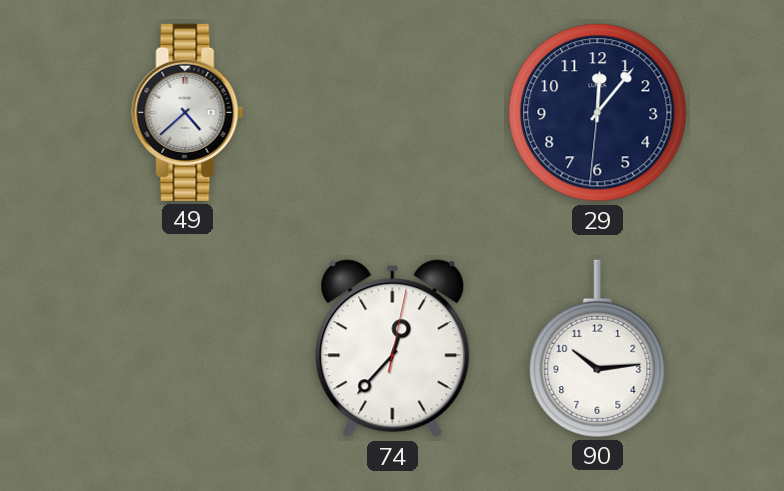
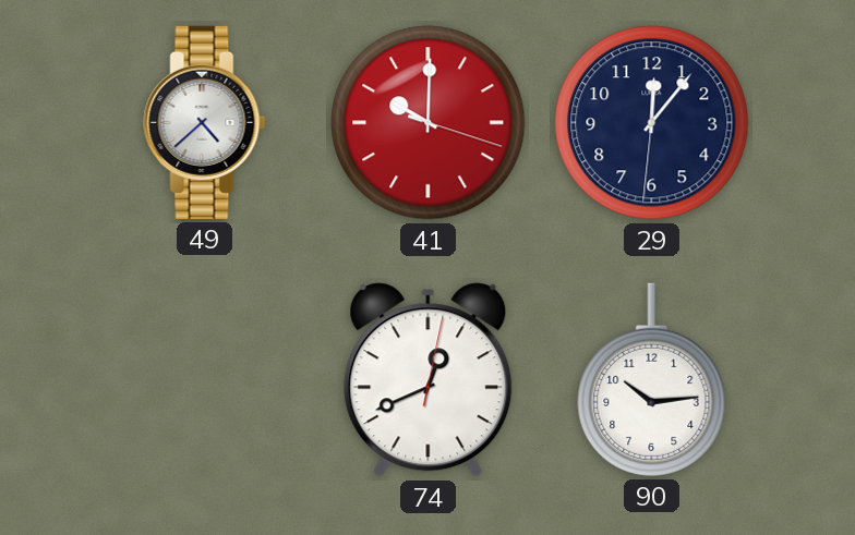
41: none -> 10:00 (429, 123)
74: 12:37 -> 12:41 (429, 380)
